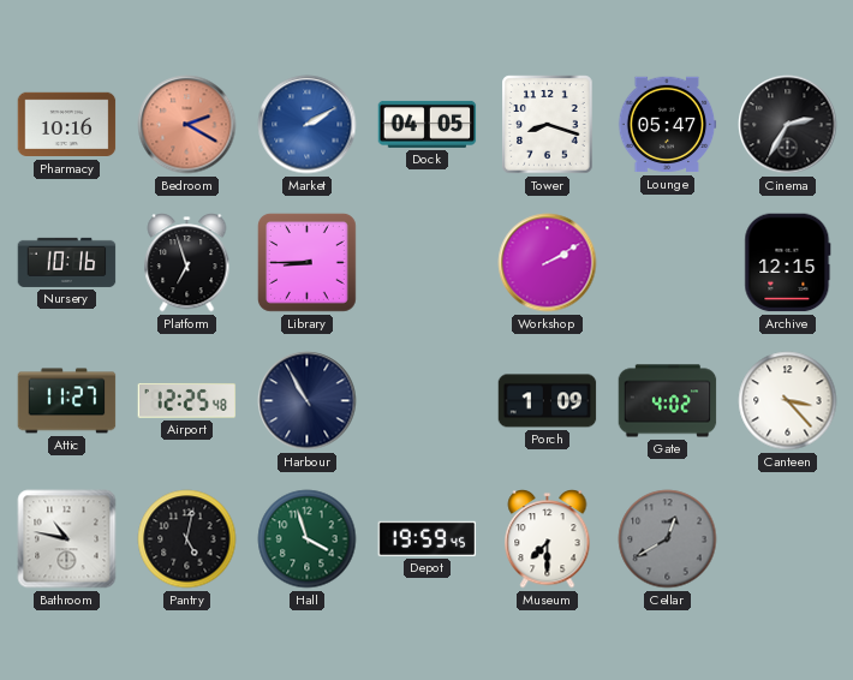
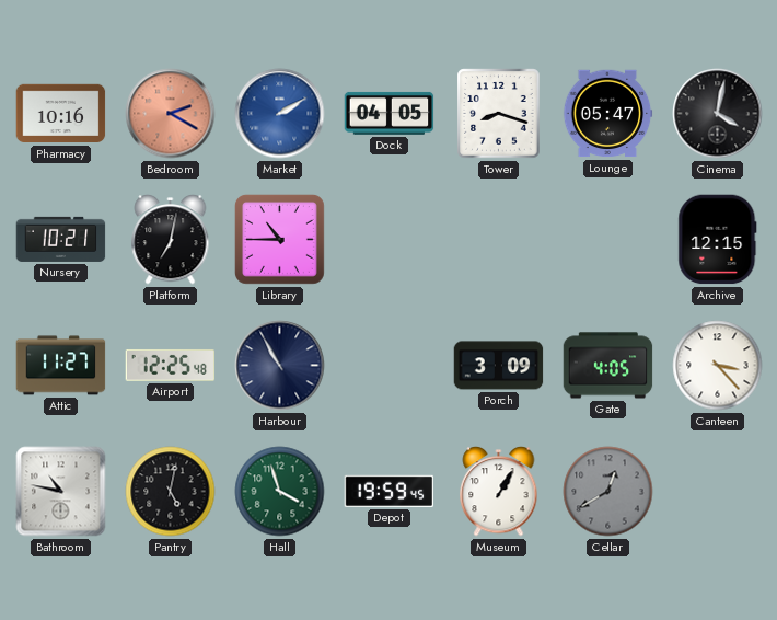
Cinema: 2:35 -> 4:02 (718, 114)
Nursery: 10:16 -> 10:21 (61, 239)
Platform: 6:57 -> 7:02 (171, 240)
Library: 8:45 -> 10:45 (280, 240)
Workshop: 2:10 -> none (548, 263)
Porch: 1:09 -> 3:09 (499, 366)
Gate: 4:02 -> 4:05 (608, 366)
Museum: 7:30 -> 1:05 (499, 492)
